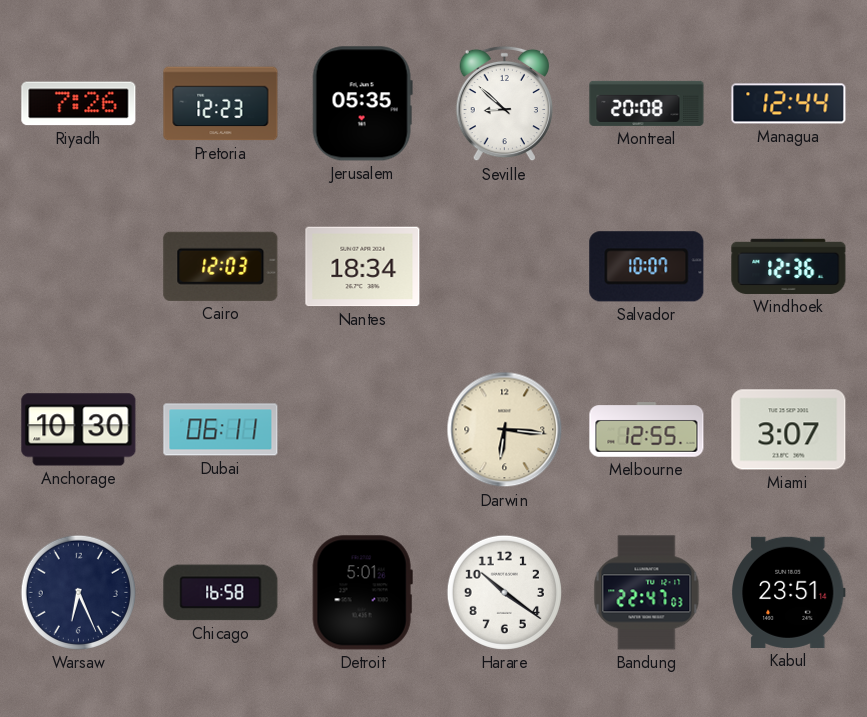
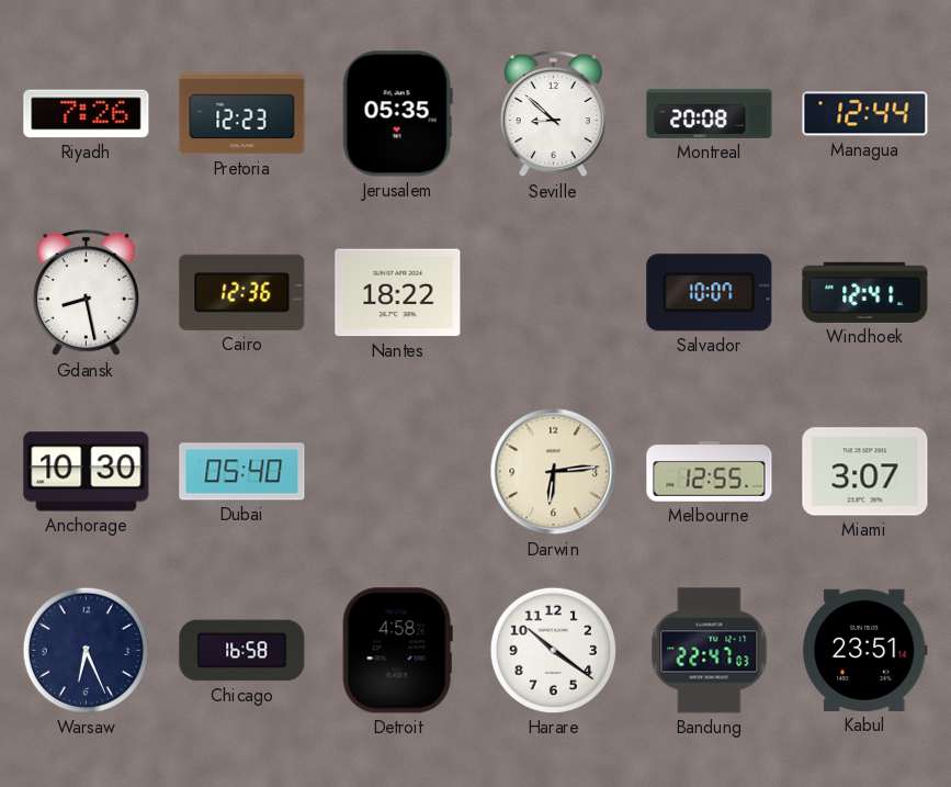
Gdansk: none -> 8:28 (86, 293)
Cairo: 12:03 -> 12:36 (242, 292)
Nantes: 18:34 -> 18:22 (398, 293)
Windhoek: 12:36 -> 12:41 (865, 292)
Dubai: 06:11 -> 05:40 (242, 472)
Darwin: 6:16 -> 6:14 (554, 472)
Detroit: 5:01 -> 4:58 (397, 651)
